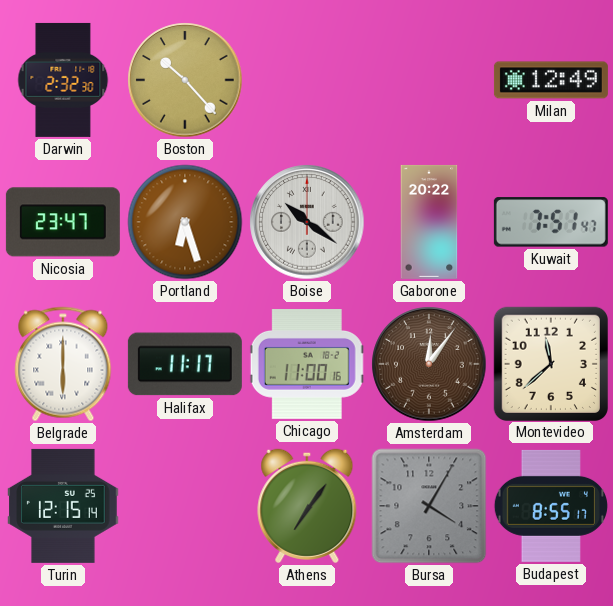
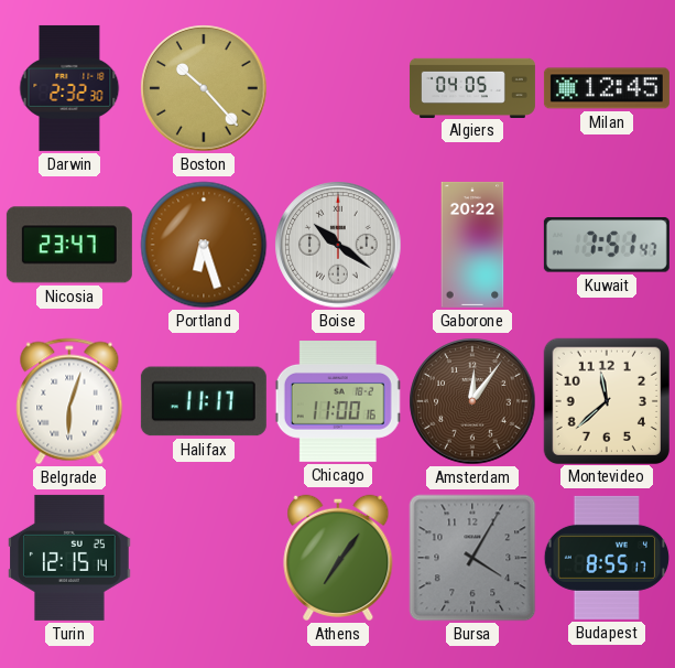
Algiers: none -> 04:05 (472, 87)
Milan: 12:49 -> 12:45 (607, 88)
Belgrade: 6:00 -> 6:03 (69, 401)
